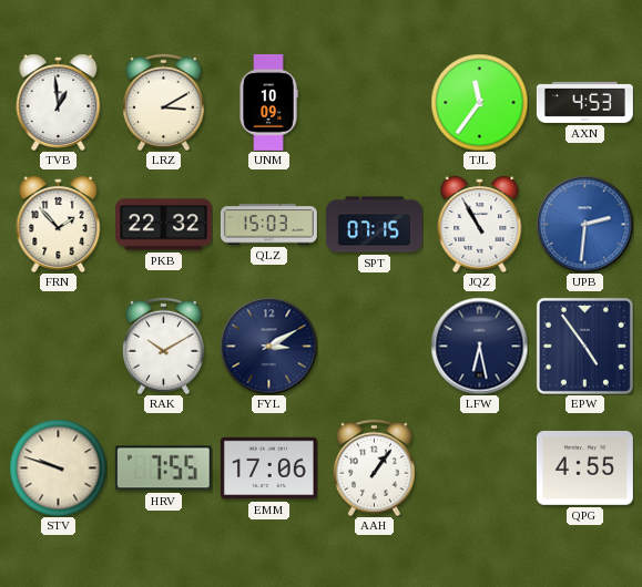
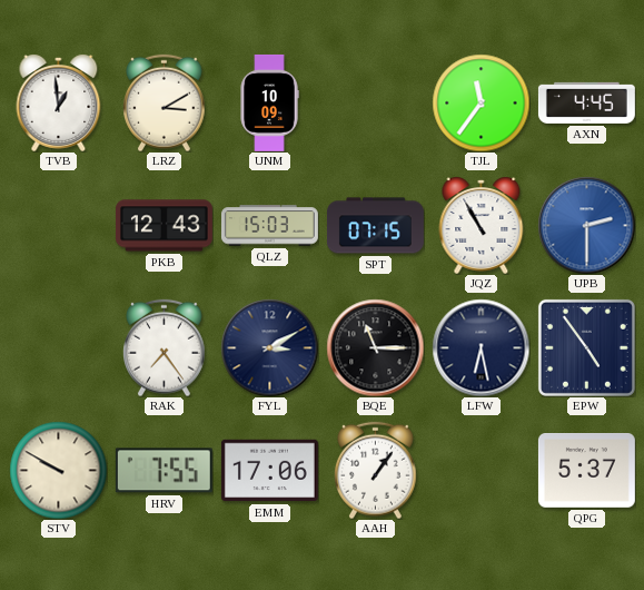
AXN: 4:53 -> 4:45 (586, 102)
FRN: 1:53 -> none (59, 224)
PKB: 22:32 -> 12:43 (164, 226)
UPB: 2:31 -> 2:30 (586, 225)
RAK: 10:10 -> 7:24 (165, 347)
BQE: none -> 11:15 (375, 347)
STV: 9:48 -> 9:50 (58, 470)
QPG: 4:55 -> 5:37 (586, 471)
